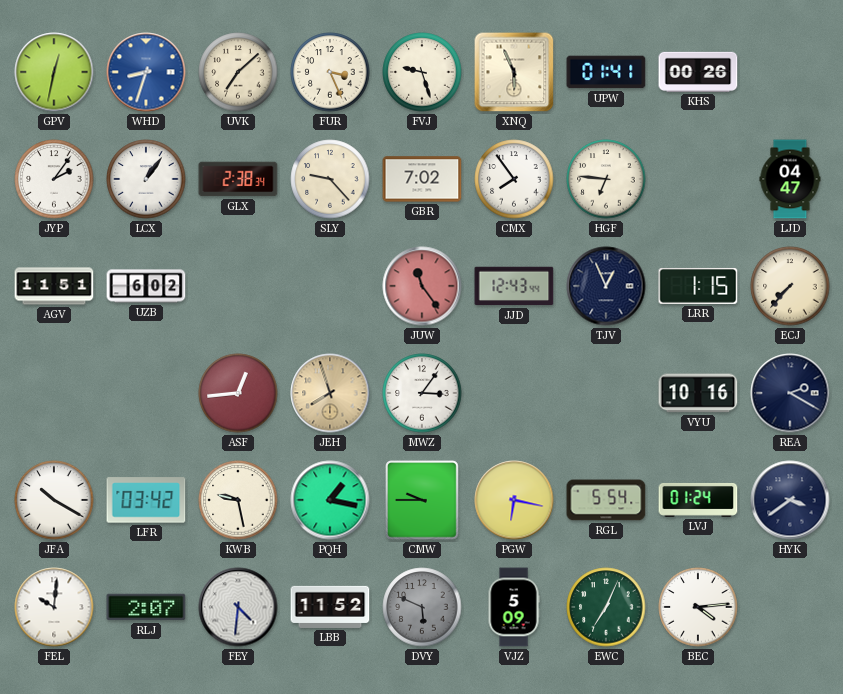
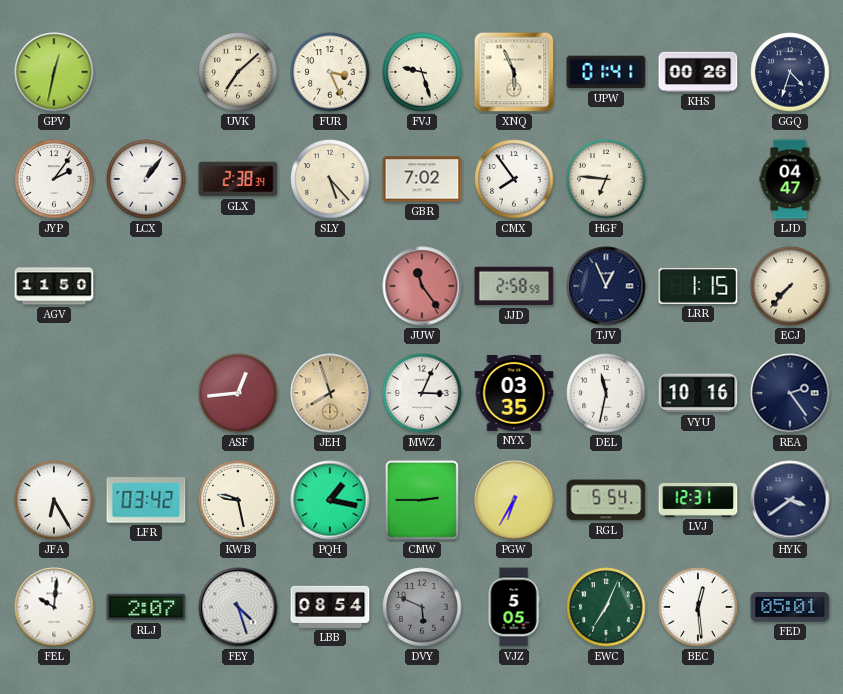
WHD: 8:33 -> none (146, 72)
GGQ: none -> 4:33 (790, 72)
SLY: 9:23 -> 5:23 (330, 179)
AGV: 11:51 -> 11:50 (54, 286)
UZB: 6:02 -> none (146, 286)
JJD: 12:43 -> 2:58 (514, 286)
MWZ: 3:06 -> 3:04 (422, 393)
NYX: none -> 03:35 (514, 393)
DEL: none -> 11:32 (606, 393)
REA: 2:20 -> 2:24 (790, 393)
JFA: 10:20 -> 6:25 (54, 500)
CMW: 9:45 -> 2:45 (423, 500)
PGW: 6:17 -> 6:35 (514, 500)
LVJ: 01:24 -> 12:31 (698, 500)
FEY: 4:31 -> 4:27 (238, 607)
LBB: 11:52 -> 08:54 (330, 607)
VJZ: 5:09 -> 5:05 (514, 607)
BEC: 4:14 -> 12:29 (698, 607)
FED: none -> 05:01 (790, 607)
